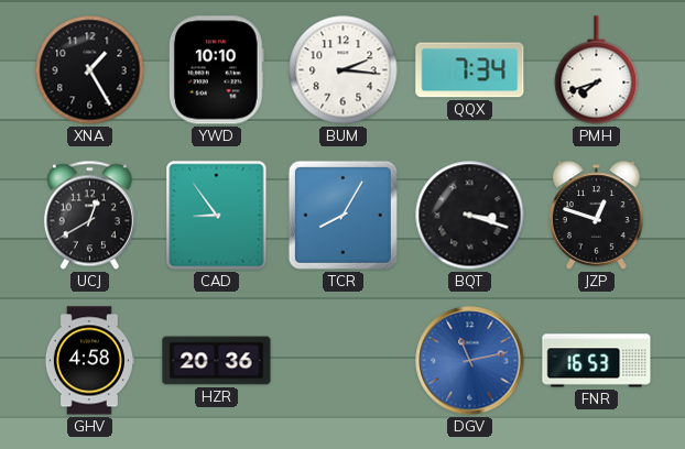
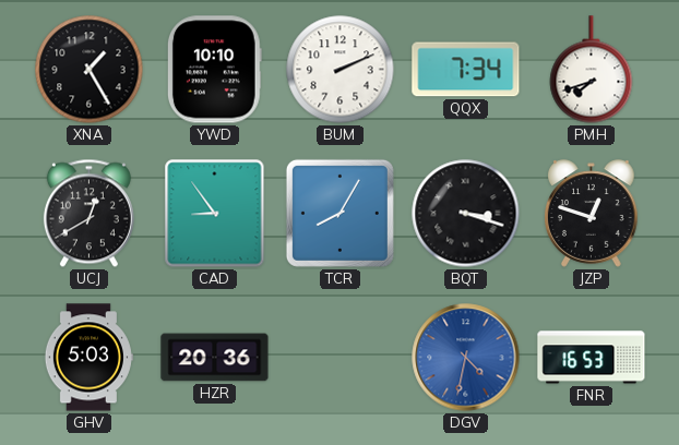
BUM: 2:16 -> 2:11 (341, 70)
GHV: 4:58 -> 5:03 (88, 358)
DGV: 11:13 -> 4:32 (466, 358)
